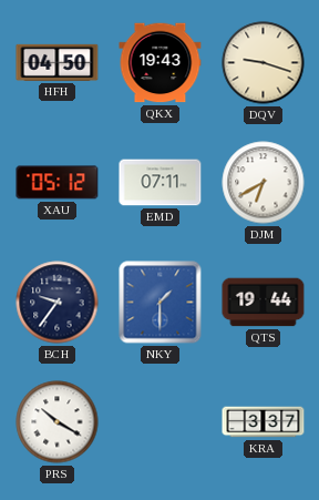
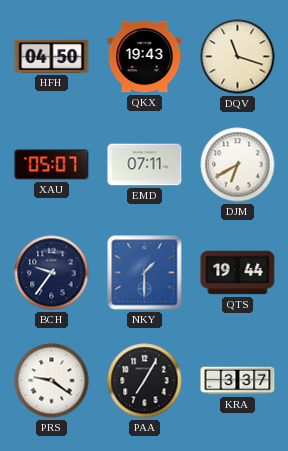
DQV: 9:18 -> 11:18 (238, 57)
XAU: 05:12 -> 05:07 (52, 165)
PRS: 10:20 -> 9:21 (52, 381)
PAA: none -> 7:05 (145, 381)
